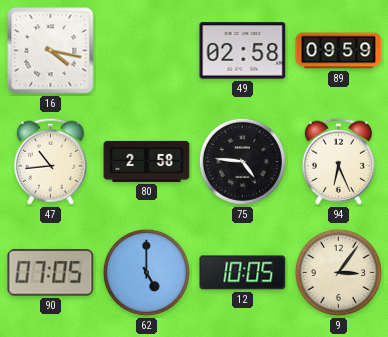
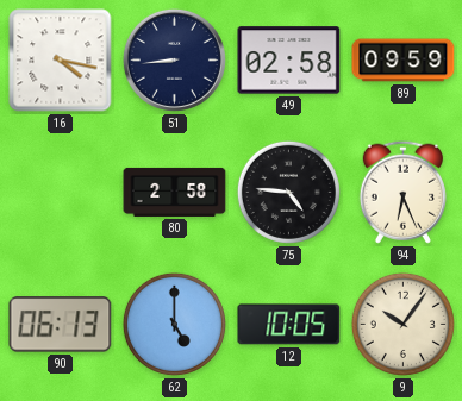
51: none -> 8:44 (174, 59)
47: 10:44 -> none (50, 161)
90: 07:05 -> 06:13 (61, 325)
9: 3:06 -> 10:06 (402, 324)
